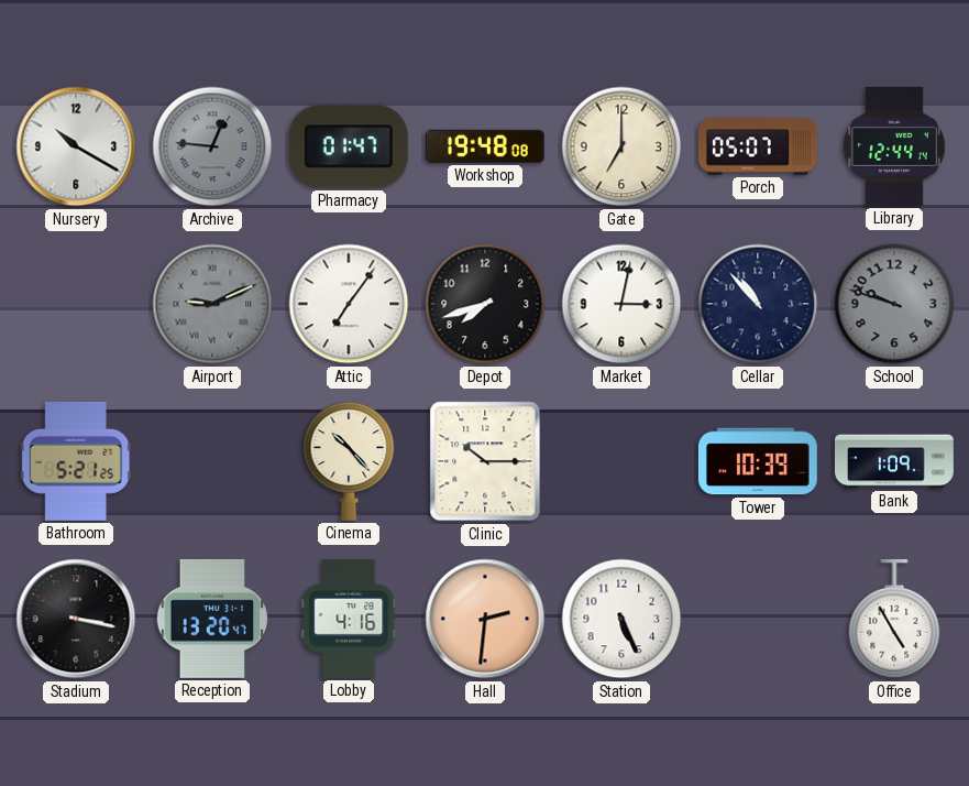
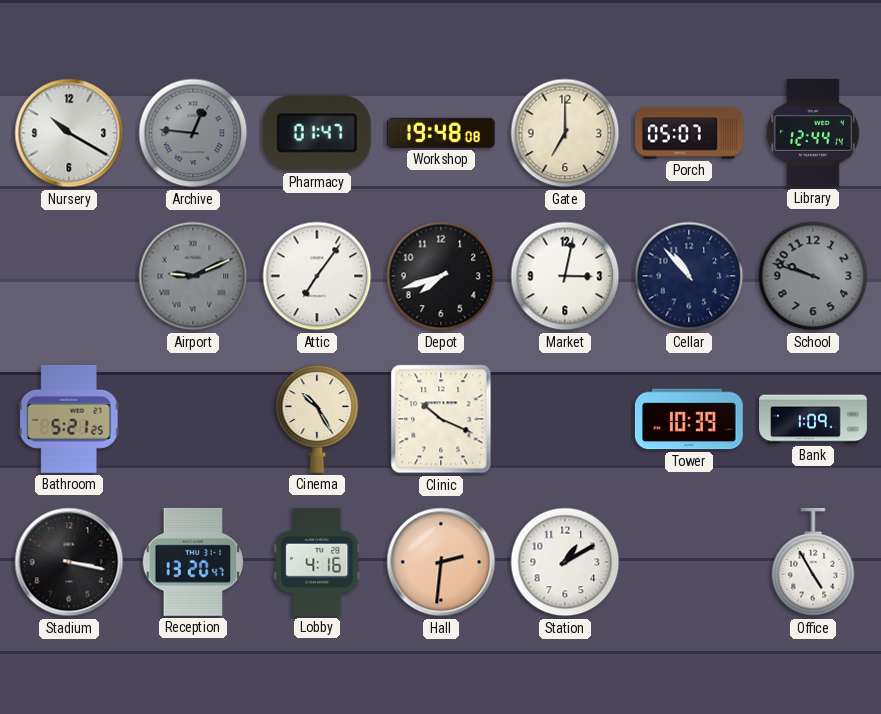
Cinema: 10:23 -> 10:25 (317, 419)
Clinic: 10:15 -> 10:19 (441, 419)
Station: 5:26 -> 1:10 (565, 562)
